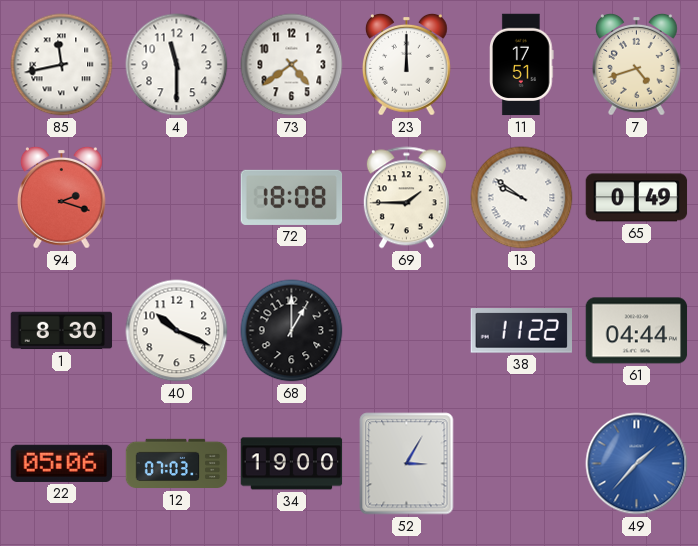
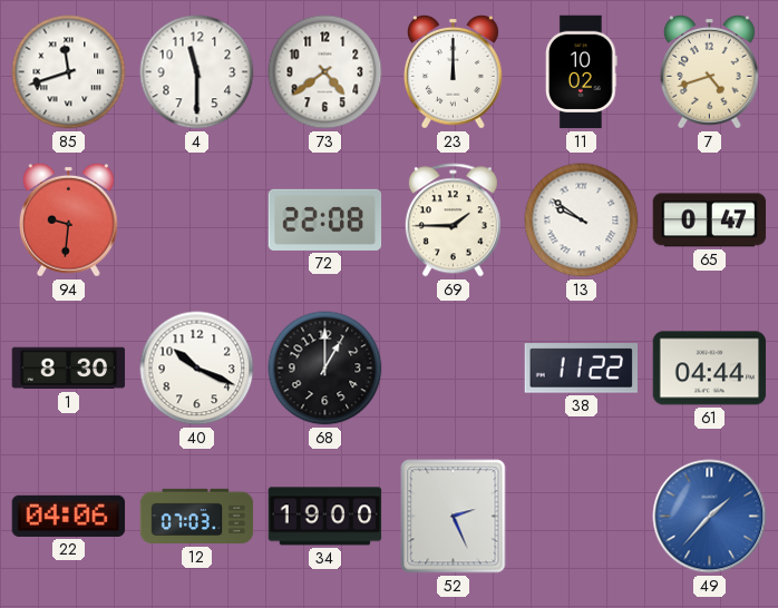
85: 11:43 -> 11:42 (69, 72)
11: 17:51 -> 10:02 (582, 72)
94: 2:18 -> 9:31 (69, 219)
72: 18:08 -> 22:08 (325, 219)
65: 0:49 -> 0:47 (710, 220)
22: 05:06 -> 04:06 (69, 516)
52: 3:05 -> 2:26 (454, 517)
